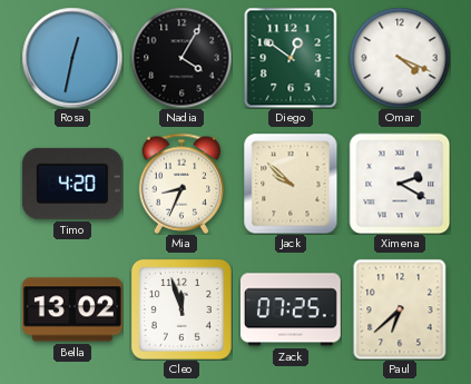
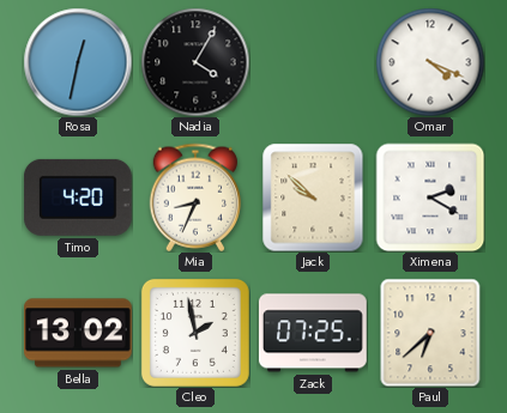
Diego: 12:51 -> none (291, 58)
Cleo: 11:57 -> 1:58 (195, 333)
